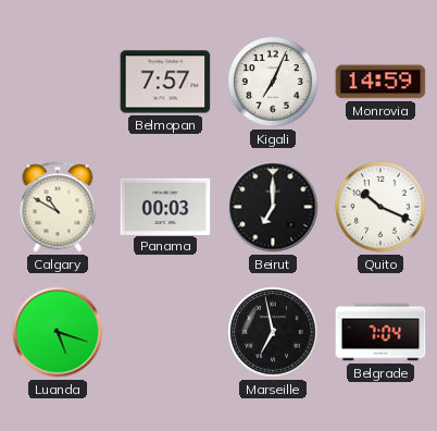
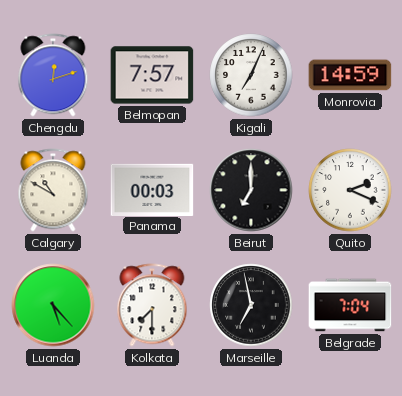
Chengdu: none -> 12:12 (53, 75)
Quito: 10:19 -> 2:19 (350, 190)
Luanda: 5:18 -> 5:23 (53, 305)
Kolkata: none -> 7:30 (152, 305)
